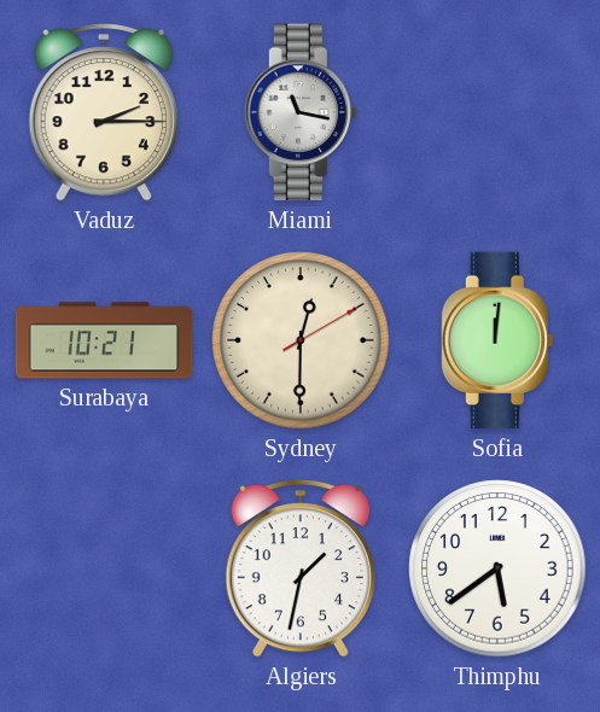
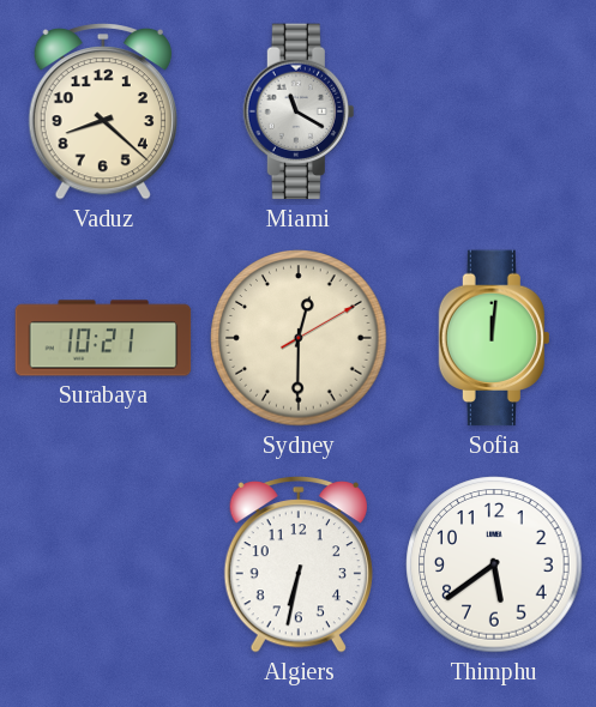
Vaduz: 2:15 -> 8:22 (103, 113)
Miami: 11:17 -> 11:20 (297, 111)
Algiers: 1:32 -> 6:32 (299, 566)
